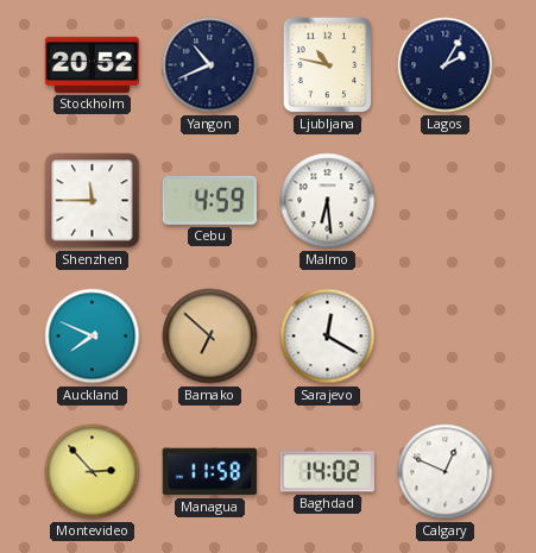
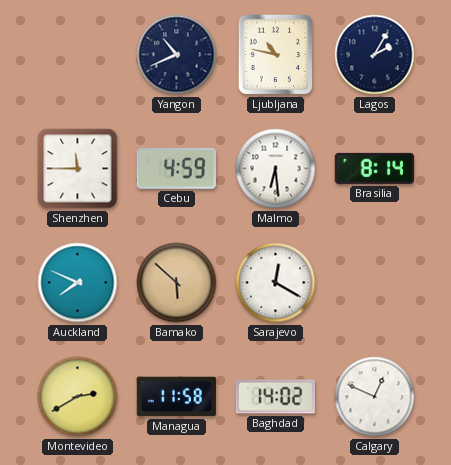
Stockholm: 20:52 -> none (92, 64)
Brasilia: none -> 8:14 (374, 168)
Bamako: 6:52 -> 5:52 (177, 283)
Montevideo: 2:53 -> 2:40 (78, 397)
